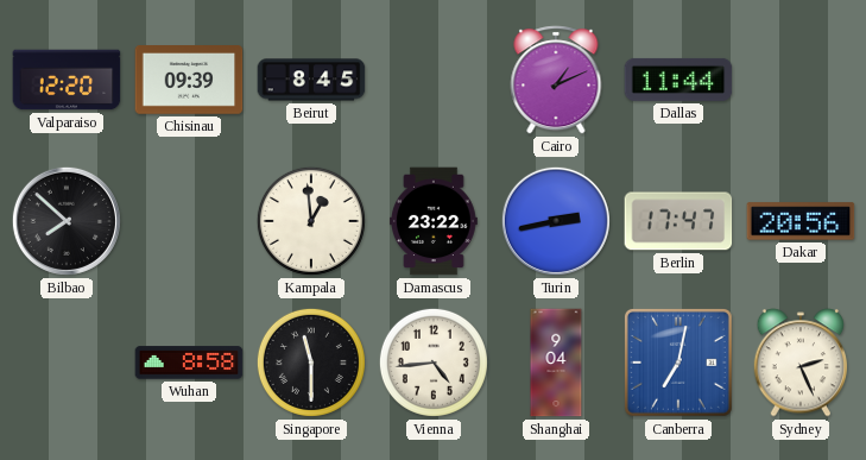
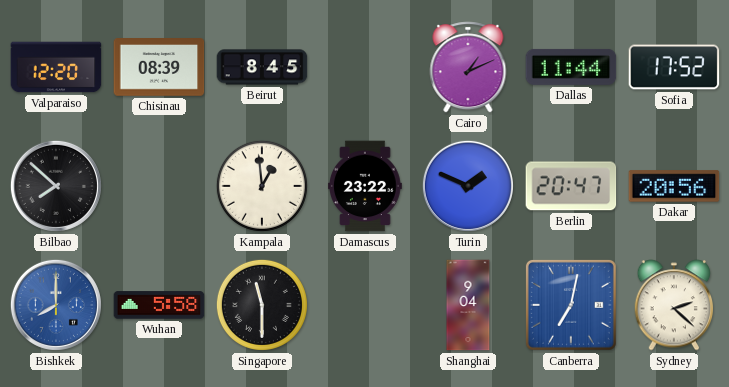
Chisinau: 09:39 -> 08:39 (159, 68)
Sofia: none -> 17:52 (674, 67)
Turin: 2:43 -> 1:49 (468, 186)
Berlin: 17:47 -> 20:47 (571, 186)
Bishkek: none -> 8:00 (56, 305)
Wuhan: 8:58 -> 5:58 (159, 305)
Vienna: 4:44 -> none (434, 363)
Sydney: 2:26 -> 2:22 (674, 305)
